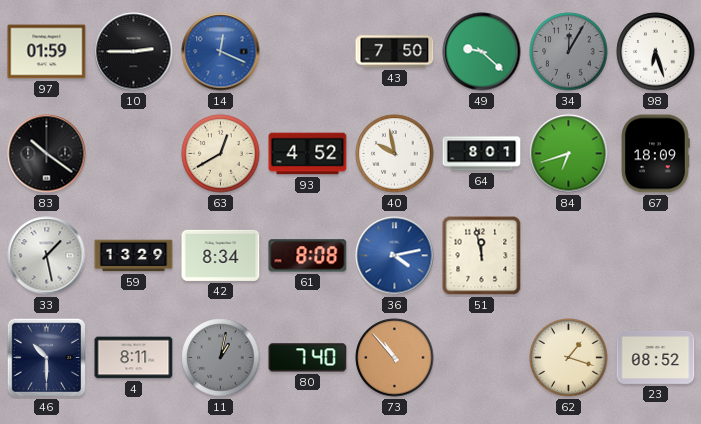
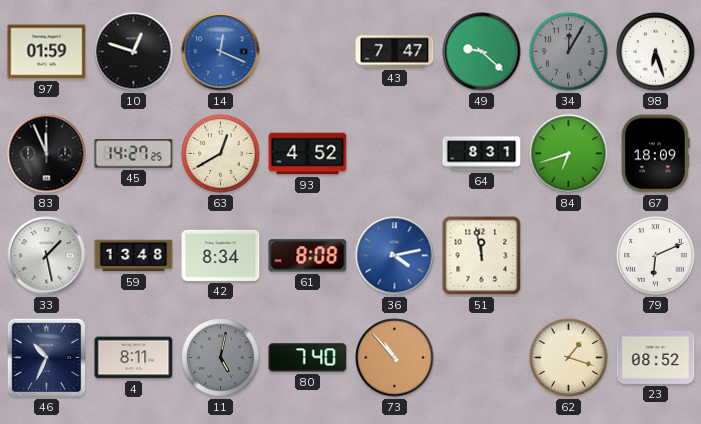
10: 2:45 -> 12:48 (134, 52)
43: 7:50 -> 7:47 (395, 52)
83: 10:21 -> 11:56 (47, 154)
45: none -> 14:27 (134, 154)
40: 9:58 -> none (395, 154)
64: 8:01 -> 8:31 (482, 154)
59: 13:29 -> 13:48 (134, 256)
79: none -> 6:11 (656, 256)
46: 10:30 -> 10:34 (47, 358)
11: 1:02 -> 5:02 (221, 358)
